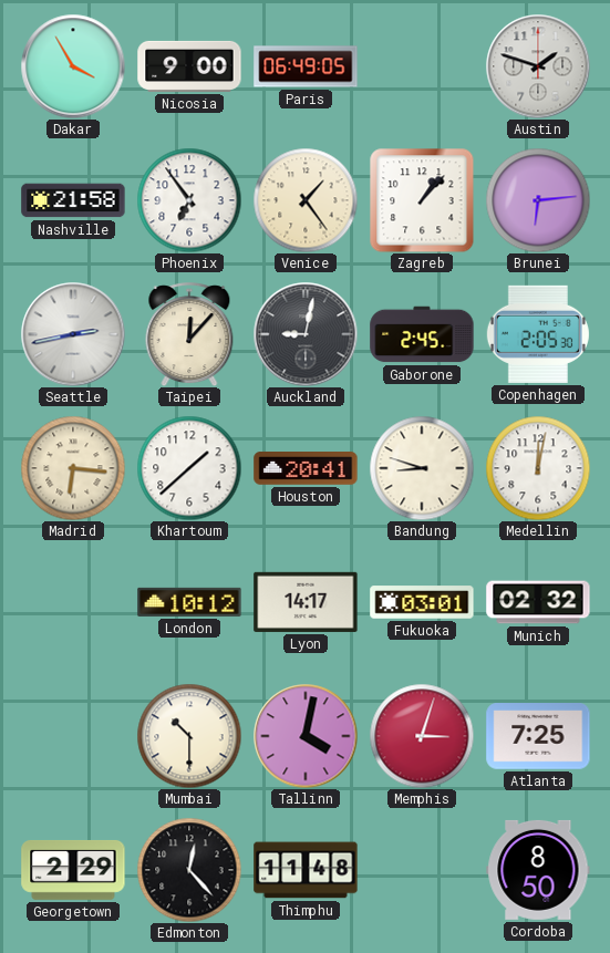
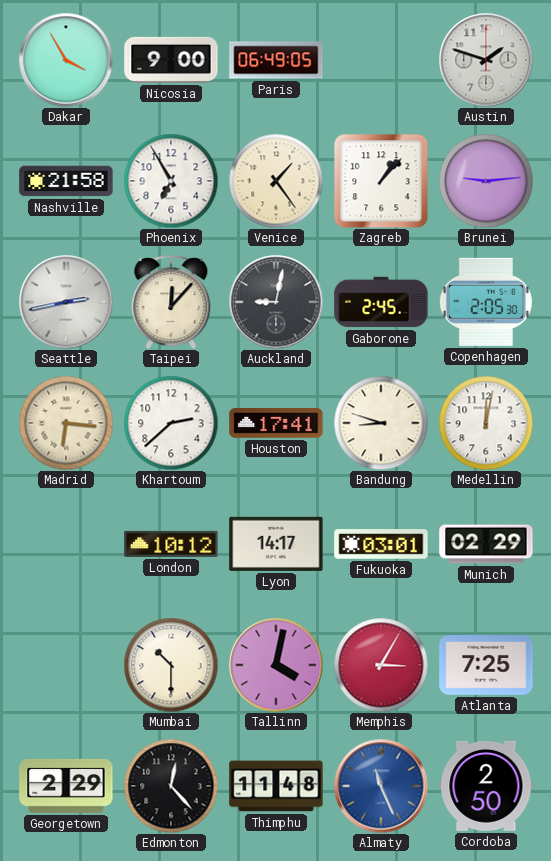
Phoenix: 6:54 -> 6:55 (171, 181)
Brunei: 6:14 -> 9:14 (486, 181)
Khartoum: 1:38 -> 2:38 (171, 423)
Houston: 20:41 -> 17:41 (276, 424)
Munich: 02:32 -> 02:29 (486, 544)
Memphis: 3:03 -> 3:05 (381, 665)
Almaty: none -> 11:26 (381, 786)
Cordoba: 8:50 -> 2:50 (486, 786)
